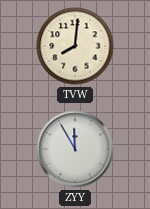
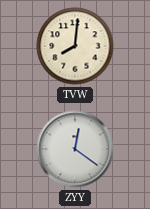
ZYY: 11:55 -> 12:21 (75, 149)
